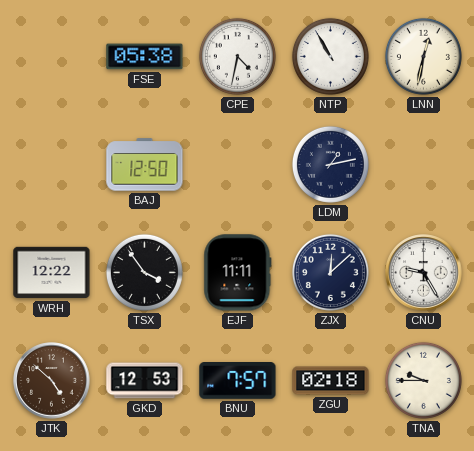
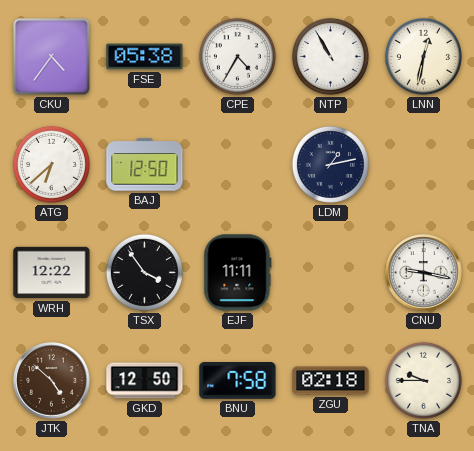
CKU: none -> 4:36 (52, 57)
CPE: 4:32 -> 4:35 (237, 56)
ATG: none -> 6:38 (51, 164)
ZJX: 12:08 -> none (330, 272)
CNU: 9:25 -> 9:17 (424, 273)
GKD: 12:53 -> 12:50 (145, 381)
BNU: 7:57 -> 7:58 (238, 381)
